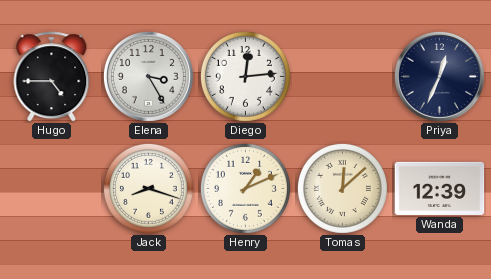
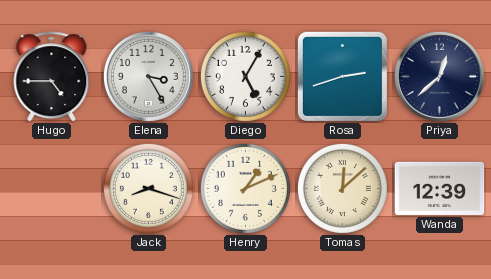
Diego: 12:14 -> 5:05 (245, 76)
Rosa: none -> 2:42 (342, 76)
Priya: 12:34 -> 12:38 (439, 76)
